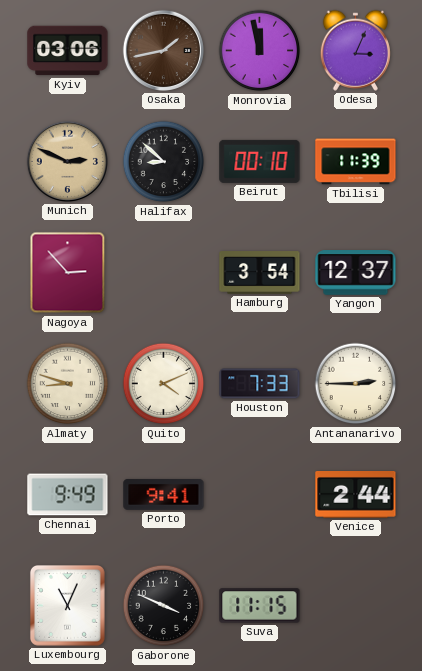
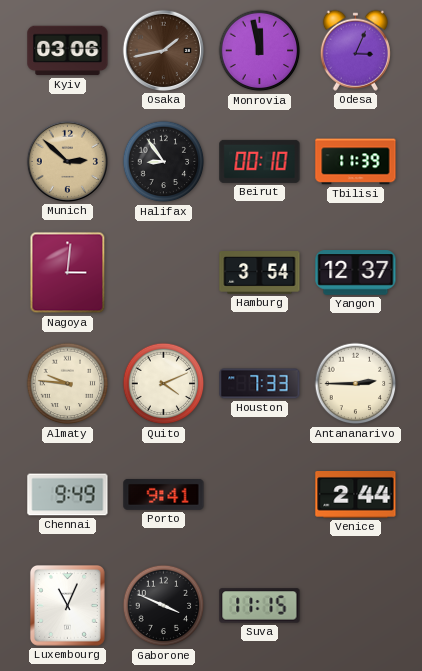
Munich: 2:49 -> 2:52 (67, 161)
Halifax: 8:52 -> 8:54 (164, 162)
Nagoya: 2:53 -> 3:01 (68, 273)
Almaty: 8:48 -> 9:46 (68, 384)
